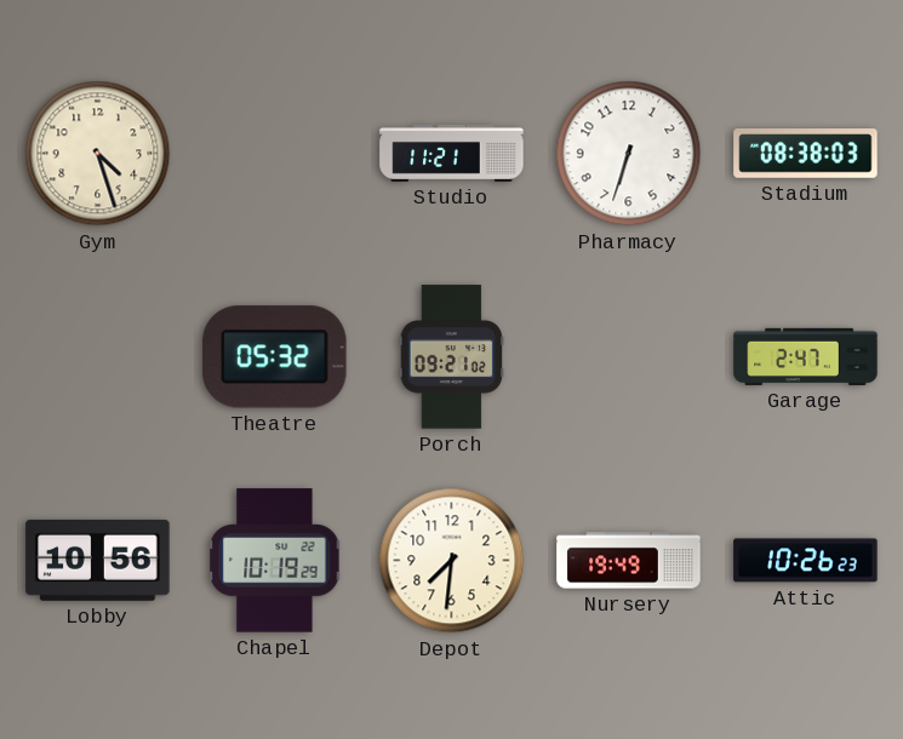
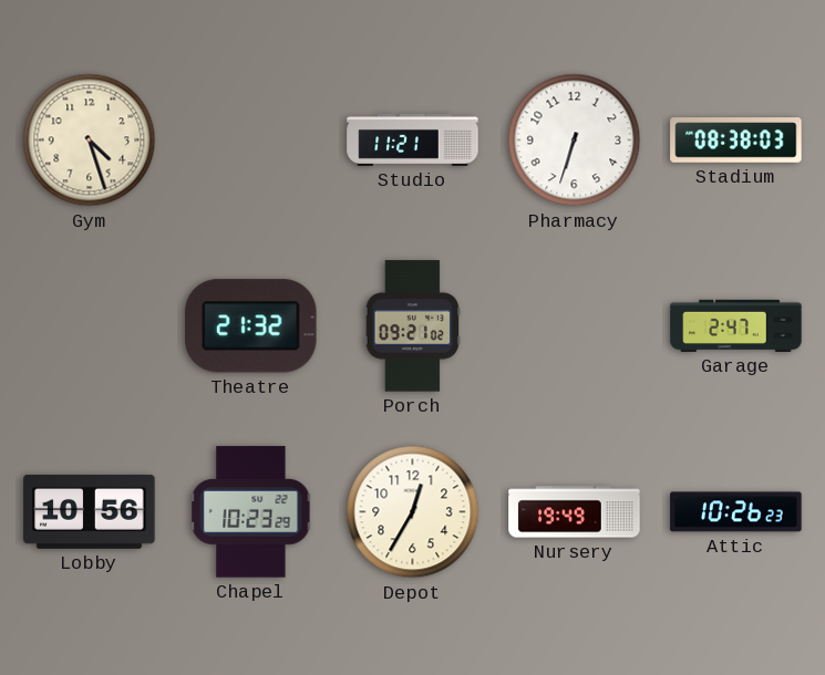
Theatre: 05:32 -> 21:32 (251, 326)
Chapel: 10:19 -> 10:23 (251, 512)
Depot: 7:31 -> 12:35 (413, 512)
